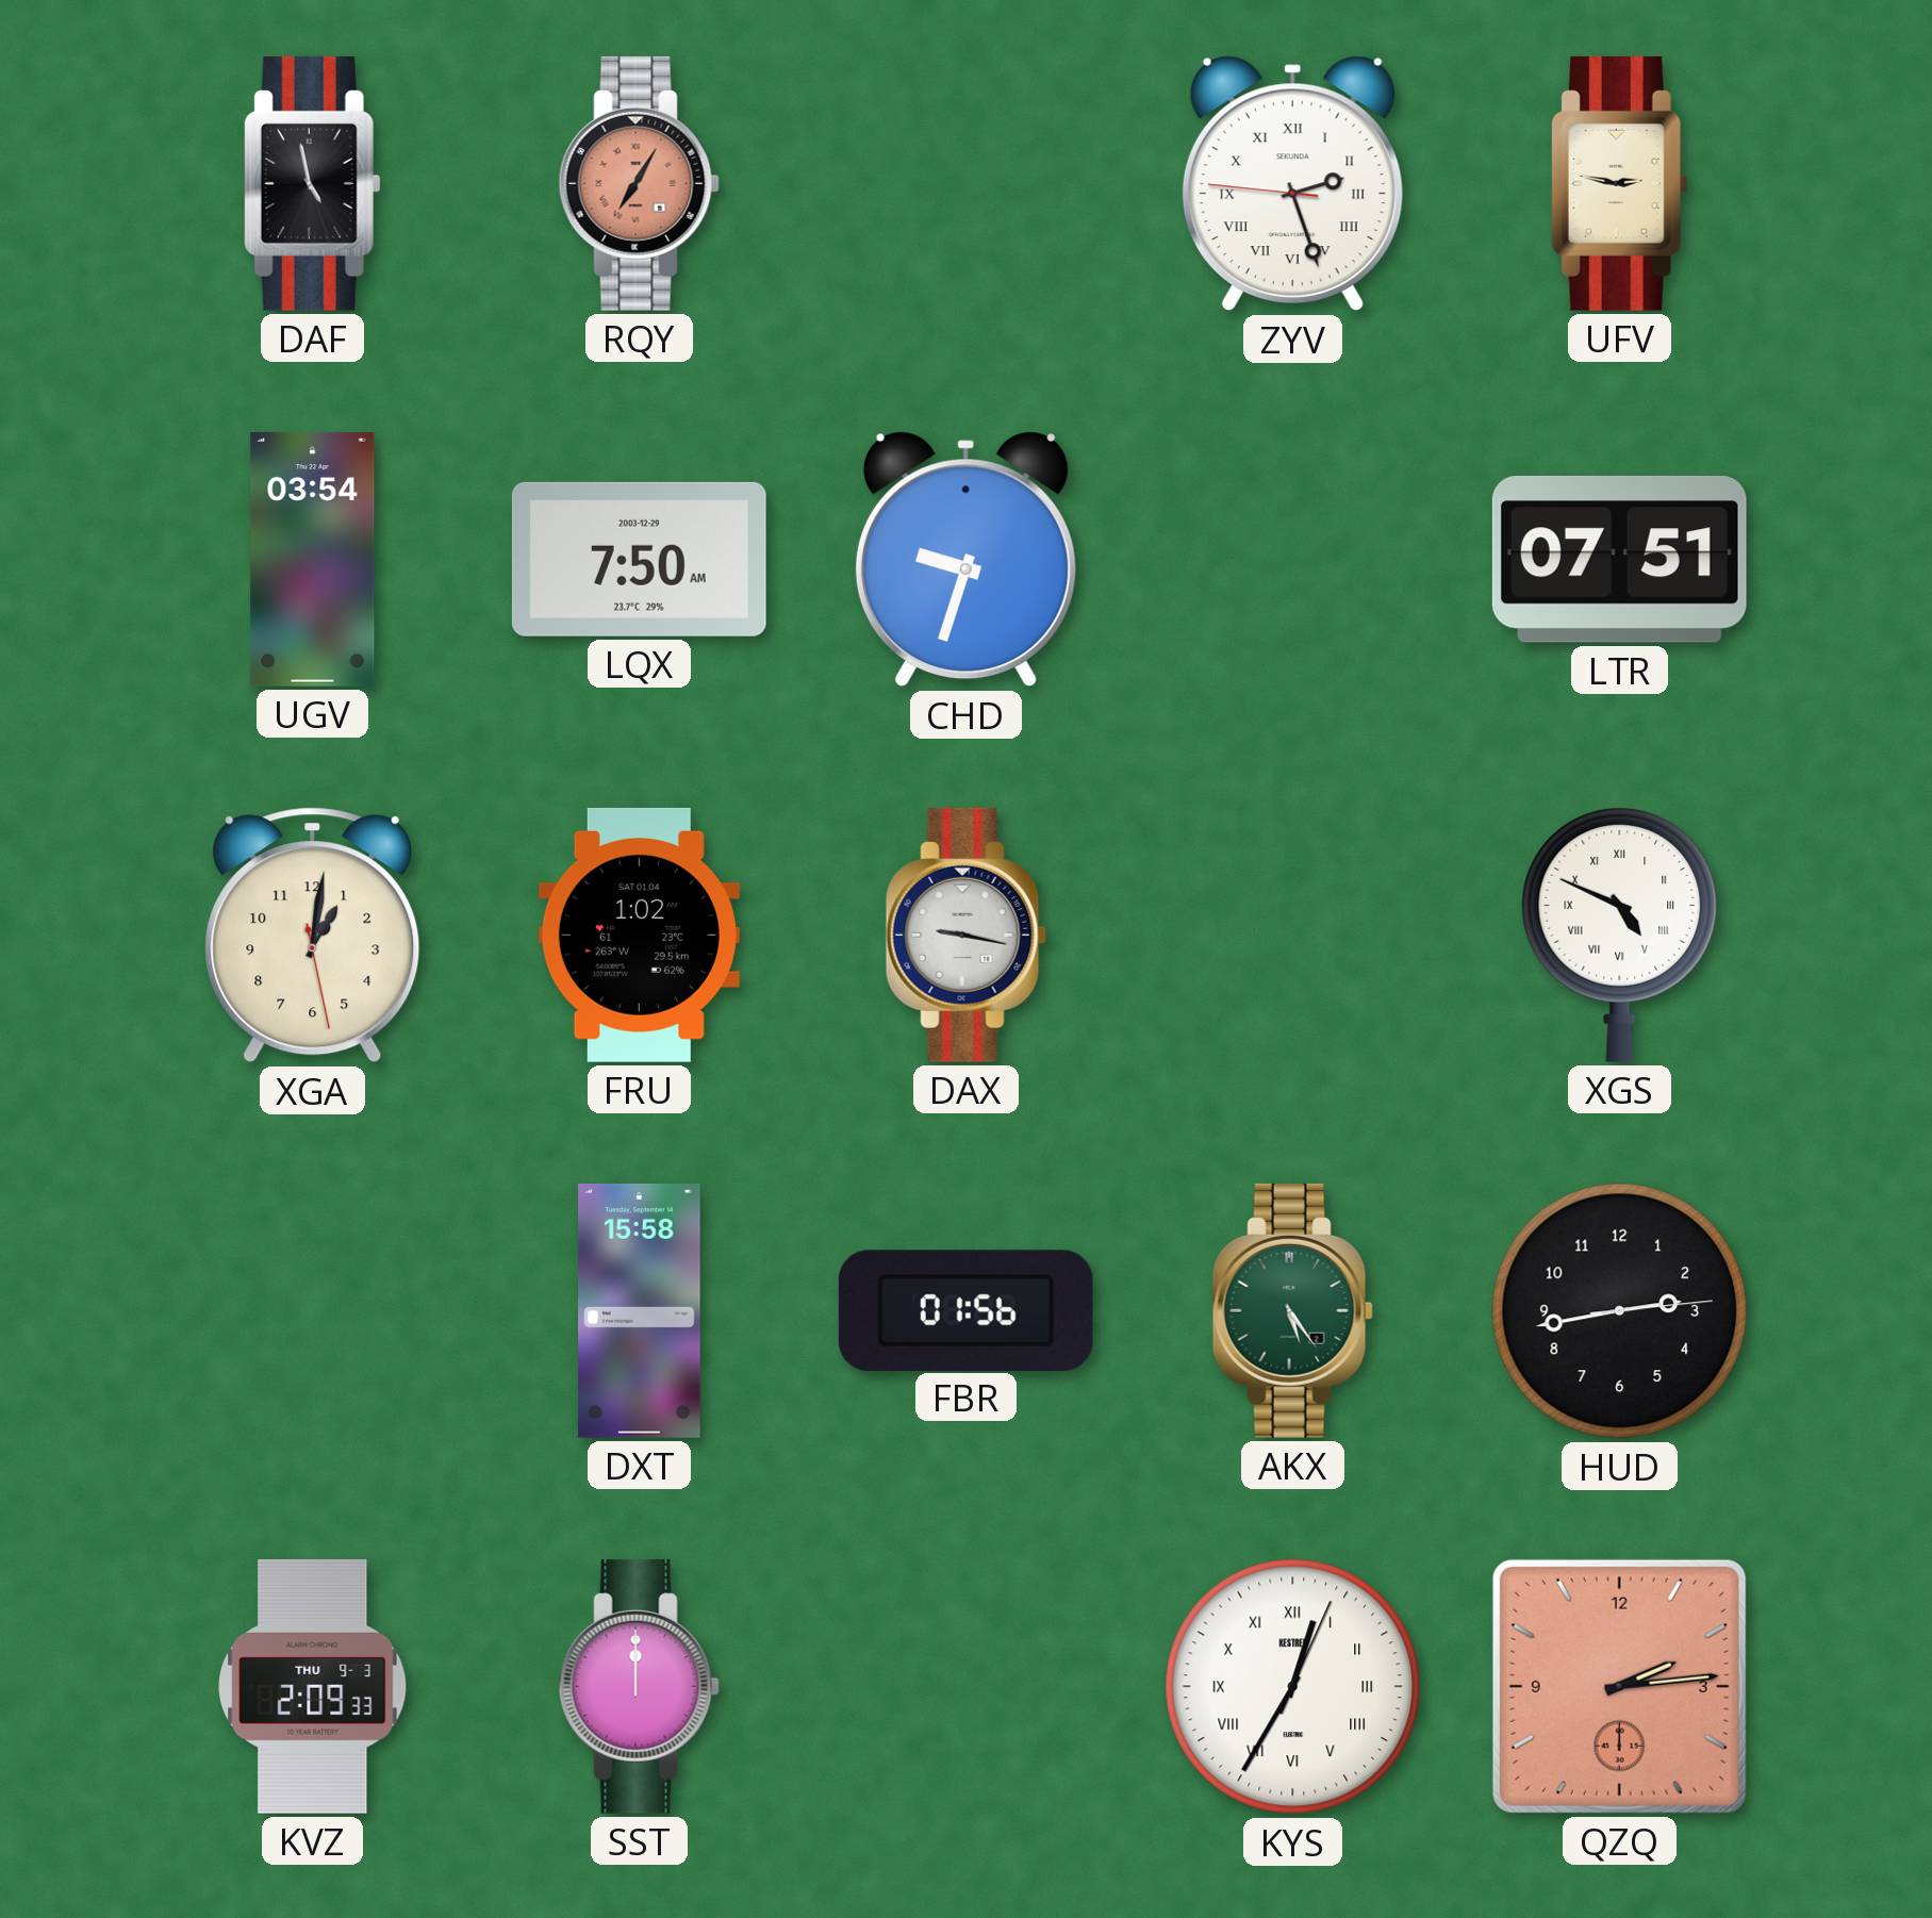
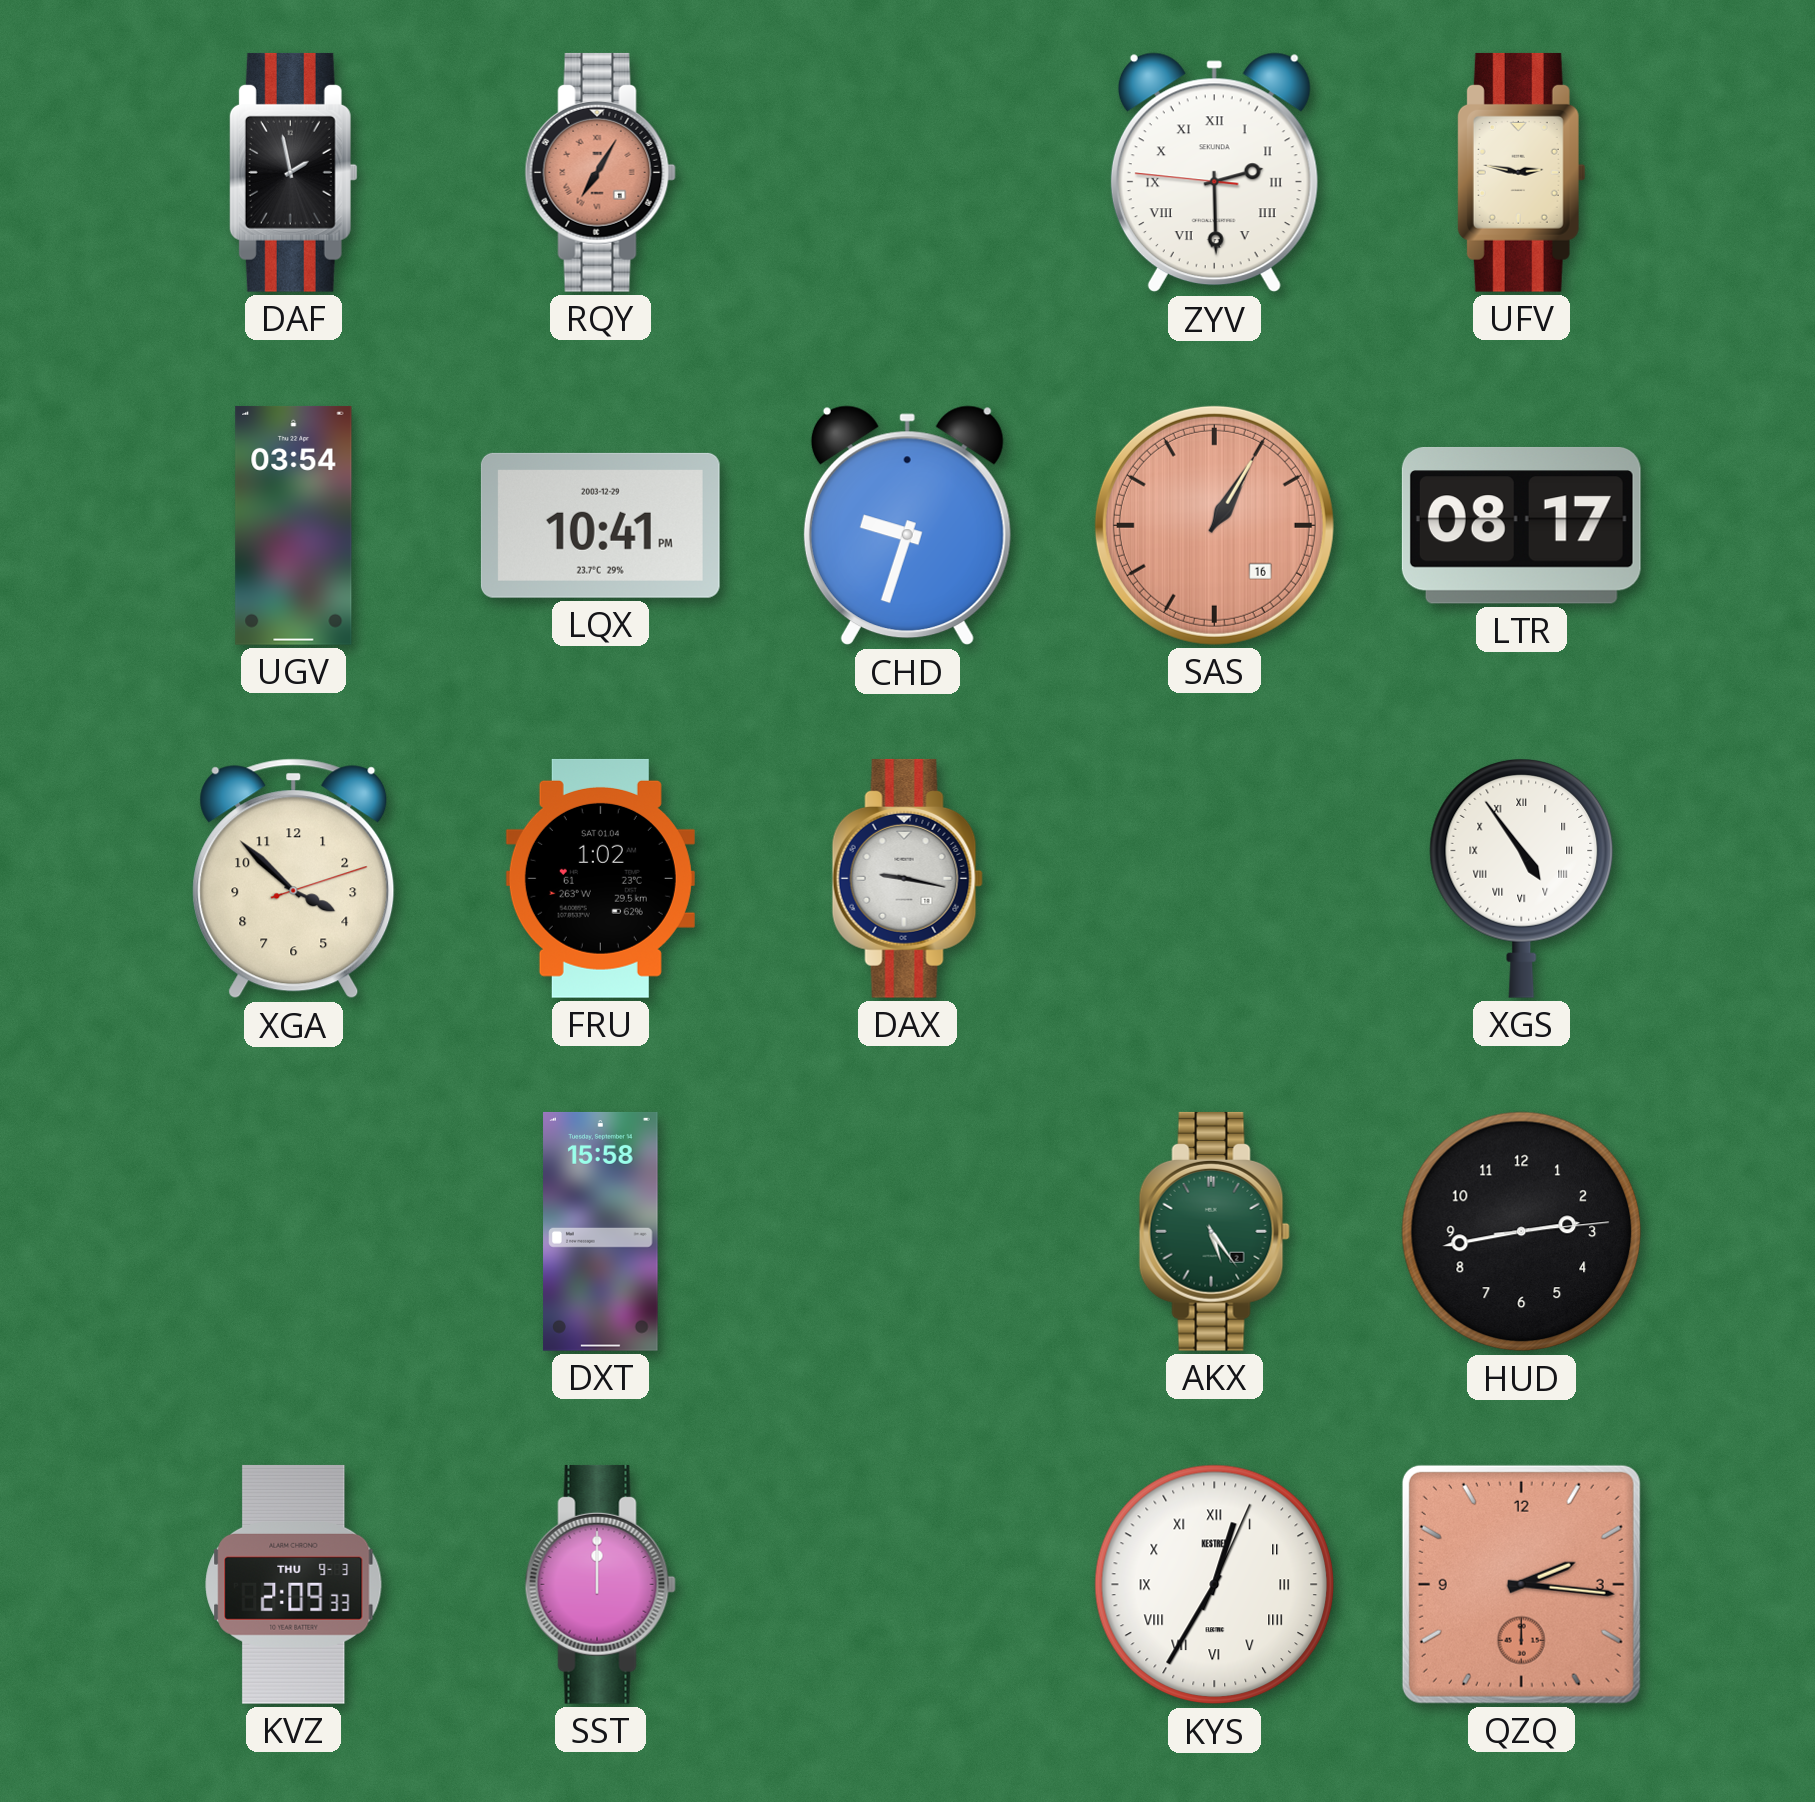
DAF: 4:58 -> 1:58 (293, 172)
ZYV: 2:26 -> 2:29 (1214, 173)
LQX: 7:50 -> 10:41 (600, 525)
SAS: none -> 1:05 (1214, 525)
LTR: 07:51 -> 08:17 (1521, 525)
XGA: 1:01 -> 3:52 (294, 879)
XGS: 4:49 -> 4:54 (1522, 878)
FBR: 01:56 -> none (965, 1310)
QZQ: 2:14 -> 2:16 (1521, 1584)
